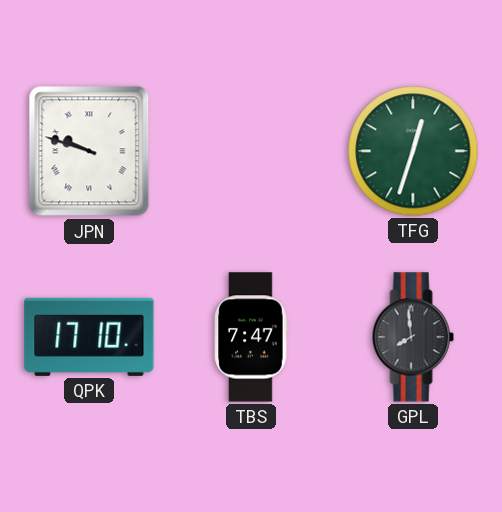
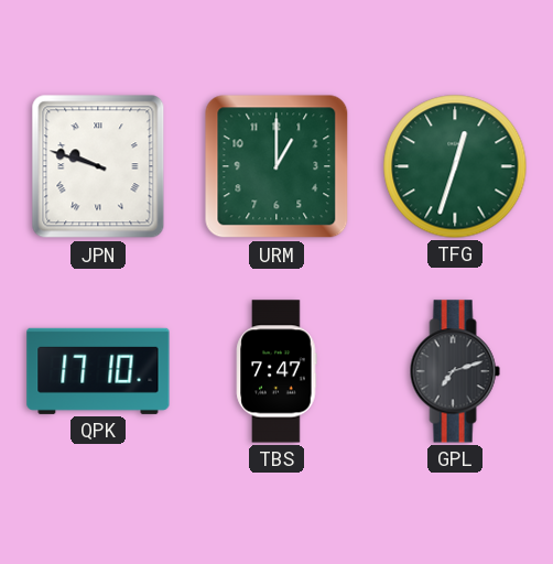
URM: none -> 1:00 (276, 166)
GPL: 7:59 -> 7:12 (455, 371)
